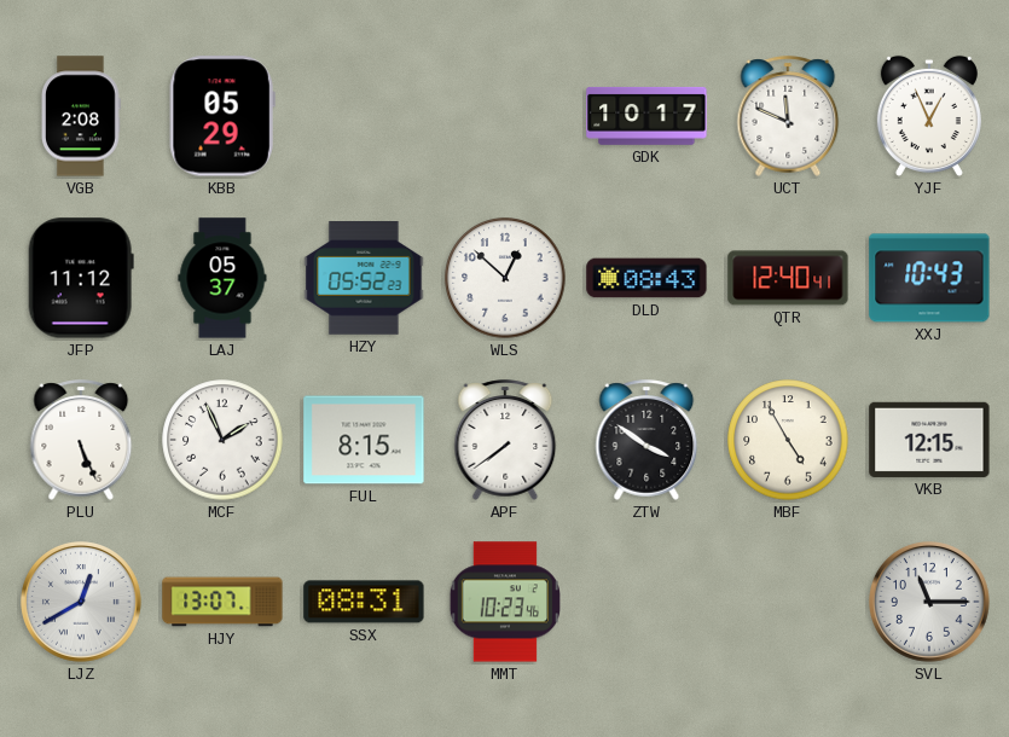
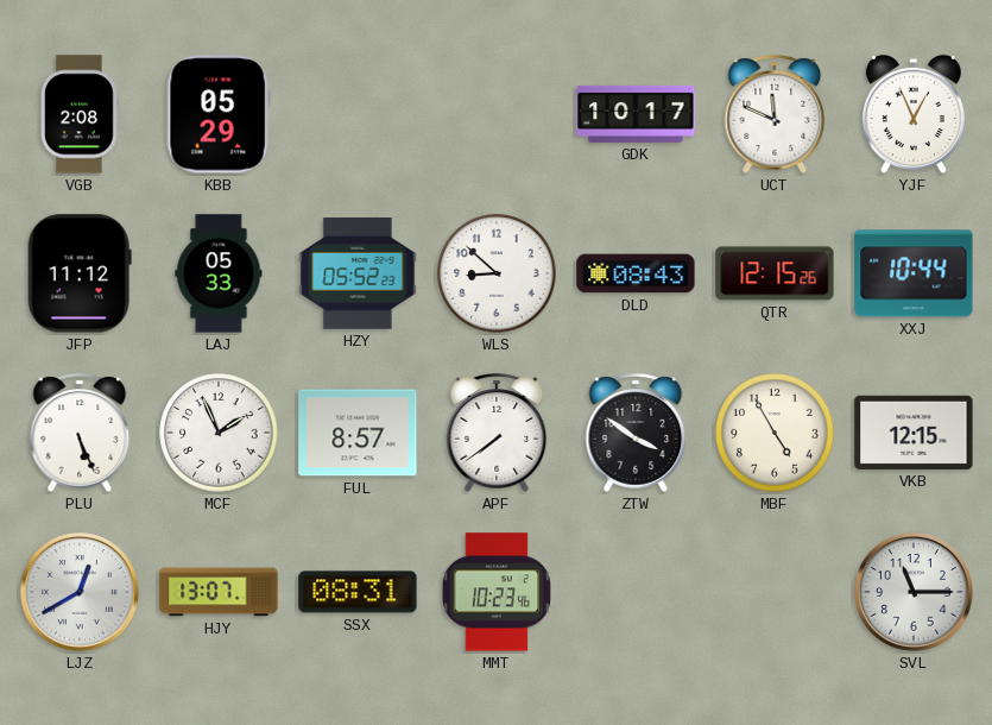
LAJ: 05:37 -> 05:33 (219, 273)
WLS: 12:52 -> 8:52 (497, 273)
QTR: 12:40 -> 12:15 (775, 273)
XXJ: 10:43 -> 10:44 (914, 273)
FUL: 8:15 -> 8:57 (358, 433)
